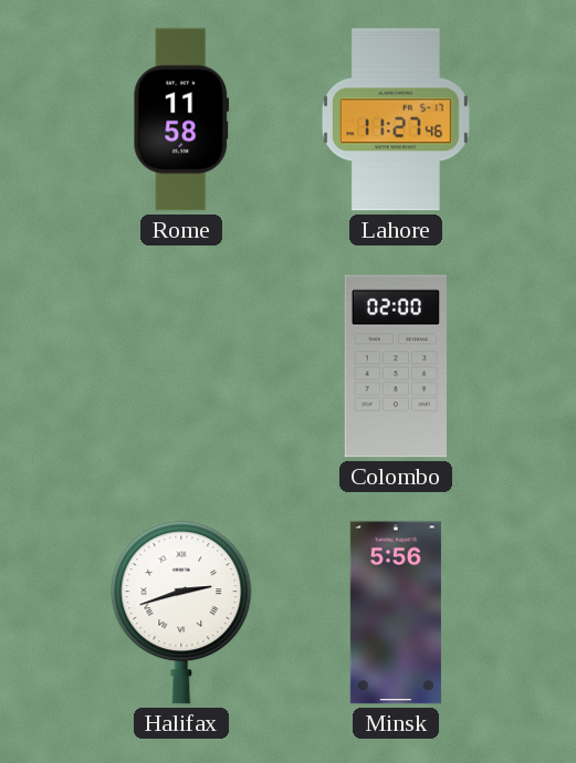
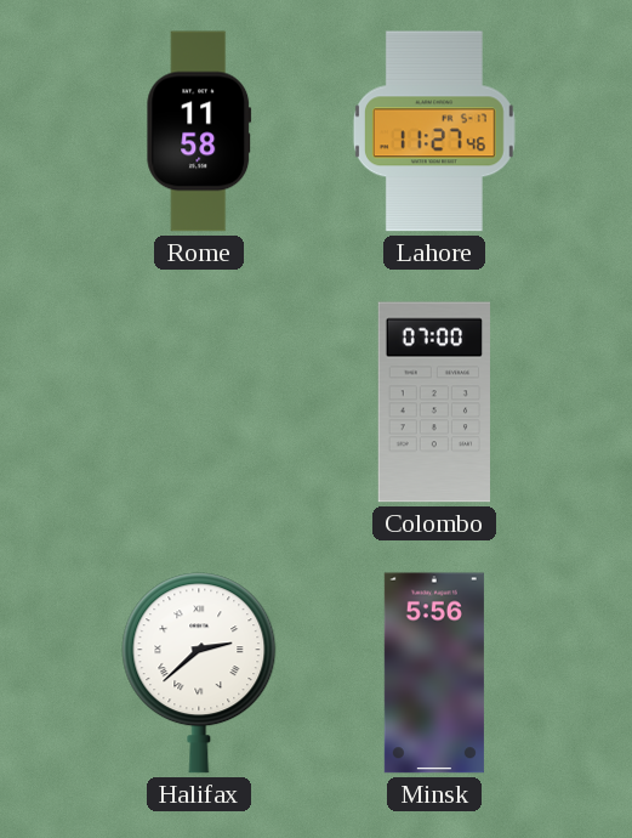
Colombo: 02:00 -> 07:00 (433, 402)
Halifax: 2:42 -> 2:38 (199, 673)
